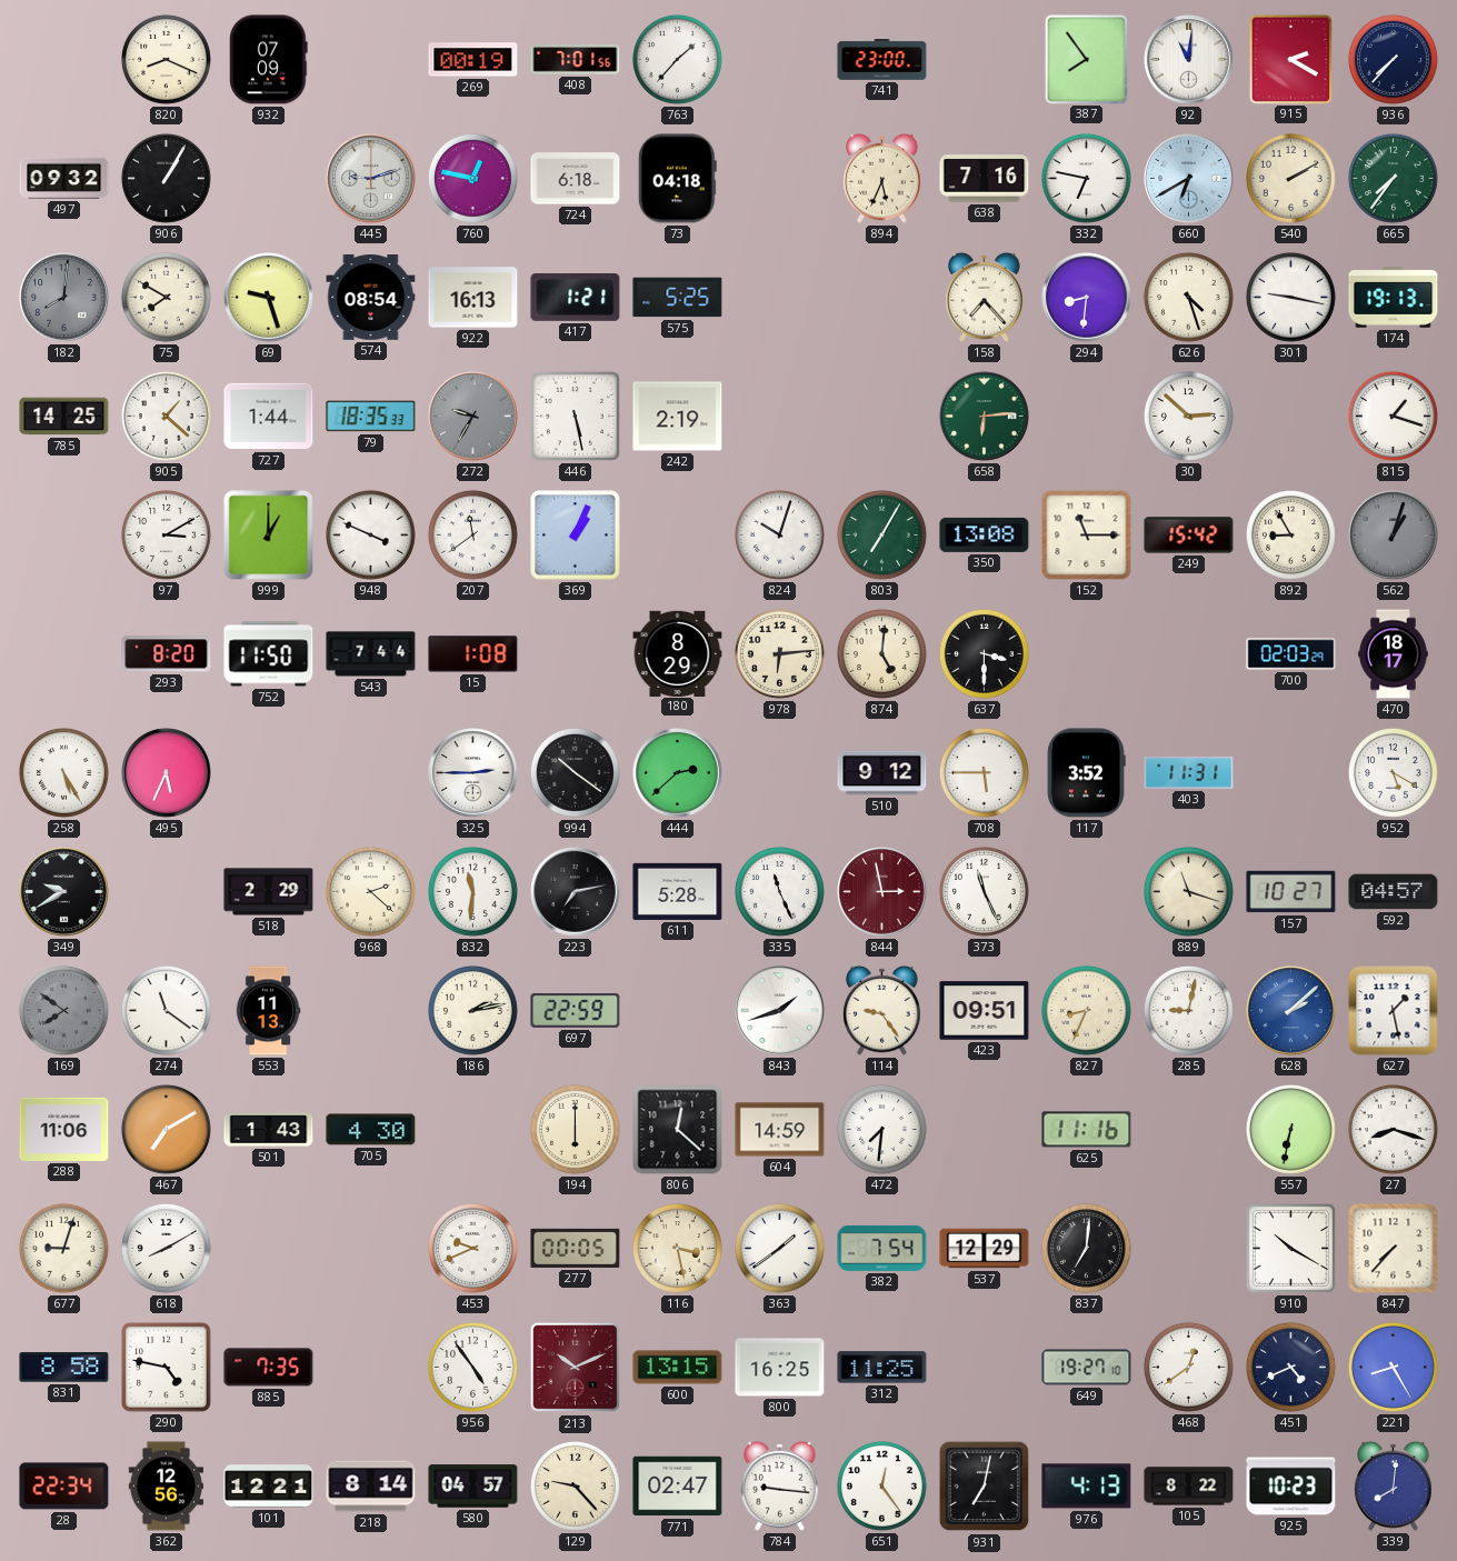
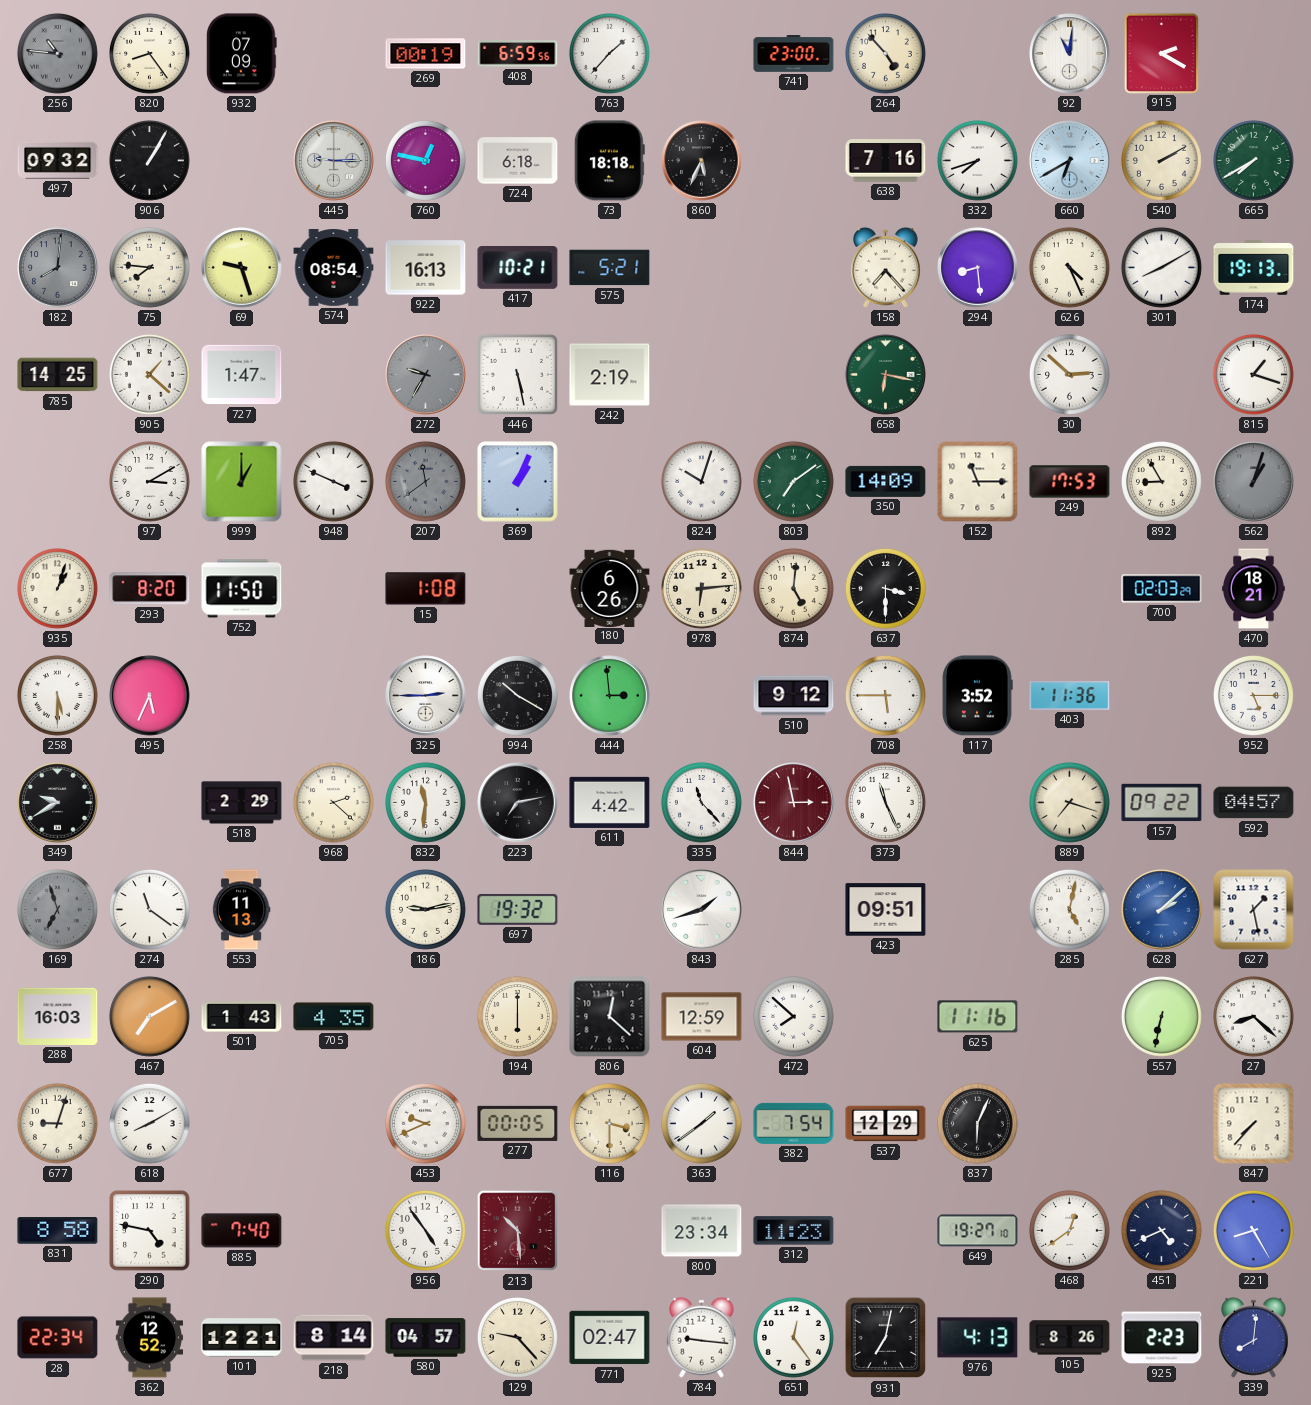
256: none -> 10:46 (57, 53)
820: 8:19 -> 8:24 (149, 53)
408: 7:01 -> 6:59 (518, 54)
264: none -> 4:53 (885, 53)
387: 7:54 -> none (1086, 59)
936: 7:37 -> none (1393, 59)
445: 9:12 -> 9:15 (334, 161)
73: 04:18 -> 18:18 (609, 161)
860: none -> 5:34 (702, 161)
894: 5:34 -> none (882, 178)
332: 6:47 -> 7:42 (977, 160)
665: 7:36 -> 7:40 (1253, 160)
75: 7:50 -> 7:46 (149, 267)
417: 1:21 -> 10:21 (518, 268)
575: 5:25 -> 5:21 (610, 268)
294: 8:31 -> 8:29 (978, 268)
626: 4:27 -> 4:26 (1069, 267)
301: 9:17 -> 8:10 (1161, 267)
727: 1:44 -> 1:47 (242, 375)
79: 18:35 -> none (371, 417)
658: 6:14 -> 6:17 (886, 375)
207 dial: white -> grey (425, 481)
803: 7:05 -> 7:09 (793, 481)
350: 13:08 -> 14:09 (886, 481)
249: 15:42 -> 17:53 (1070, 482)
935: none -> 1:03 (57, 588)
543: 7:44 -> none (371, 654)
180: 8:29 -> 6:26 (610, 588)
470: 18:17 -> 18:21 (1254, 589)
258: 5:25 -> 5:30 (57, 695)
994: 10:21 -> 10:20 (517, 695)
444: 2:38 -> 2:59 (610, 696)
403: 11:31 -> 11:36 (1070, 695)
952: 5:20 -> 5:15 (1253, 695)
611: 5:28 -> 4:42 (610, 802)
335: 11:26 -> 11:23 (701, 802)
889: 11:18 -> 7:18 (1069, 802)
157: 10:27 -> 09:22 (1162, 803)
169: 7:51 -> 6:57 (57, 909)
186: 2:13 -> 9:13 (425, 909)
697: 22:59 -> 19:32 (518, 909)
114: 9:24 -> none (882, 1010)
827: 8:34 -> none (1086, 1010)
285: 9:02 -> 5:02 (1069, 909)
288: 11:06 -> 16:03 (58, 1016)
705: 4:30 -> 4:35 (334, 1017)
604: 14:59 -> 12:59 (702, 1017)
472: 7:31 -> 7:52 (793, 1016)
27: 8:18 -> 8:22 (1253, 1016)
116: 3:28 -> 3:30 (609, 1123)
837: 7:01 -> 6:04 (977, 1123)
910: 10:20 -> none (1290, 1248)
885: 7:35 -> 7:40 (242, 1231)
213: 10:11 -> 10:29 (518, 1231)
600: 13:15 -> none (678, 1368)
800: 16:25 -> 23:34 (702, 1231)
312: 11:25 -> 11:23 (794, 1231)
362: 12:56 -> 12:52 (149, 1338)
105: 8:22 -> 8:26 (1070, 1338)
925: 10:23 -> 2:23 (1162, 1338)
